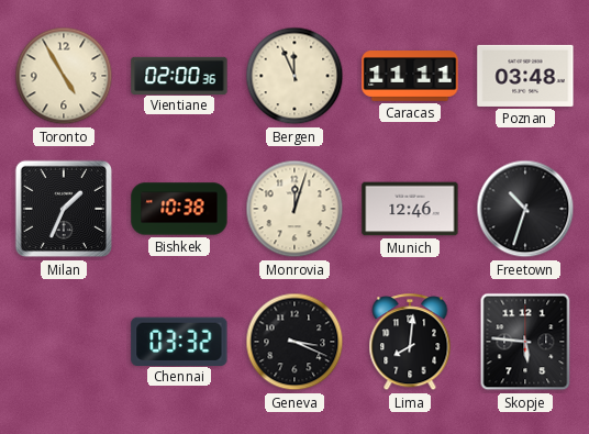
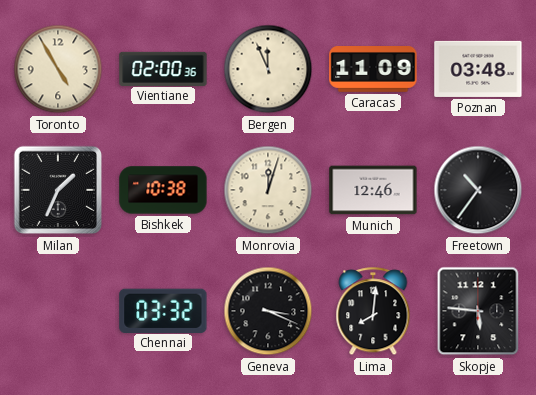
Caracas: 11:11 -> 11:09 (373, 70)
Freetown: 10:33 -> 10:36 (478, 190)
